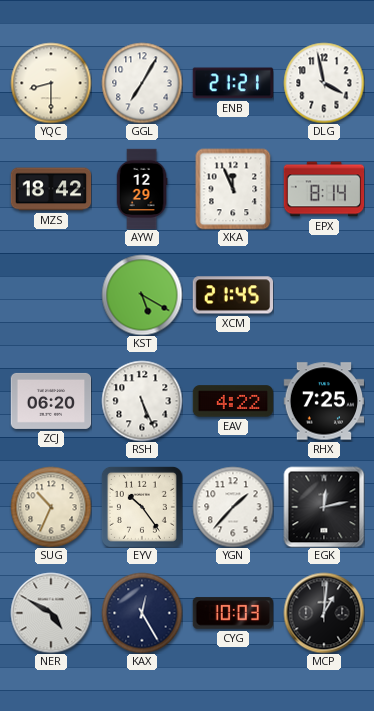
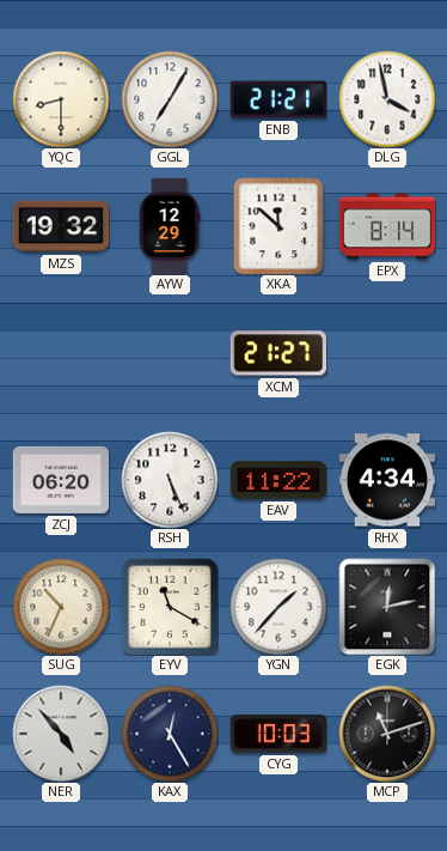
MZS: 18:42 -> 19:32 (61, 226)
XKA: 11:56 -> 11:52 (278, 226)
KST: 5:20 -> none (142, 295)
XCM: 21:45 -> 21:27 (278, 353)
EAV: 4:22 -> 11:22 (278, 480)
RHX: 7:25 -> 4:34 (387, 480)
EYV: 10:24 -> 11:20 (170, 607)
NER: 4:50 -> 4:53 (61, 734)
MCP: 1:01 -> 11:12 (387, 734)
